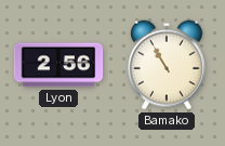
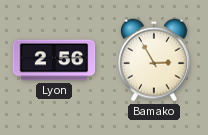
Bamako: 10:55 -> 2:55 (154, 60)
